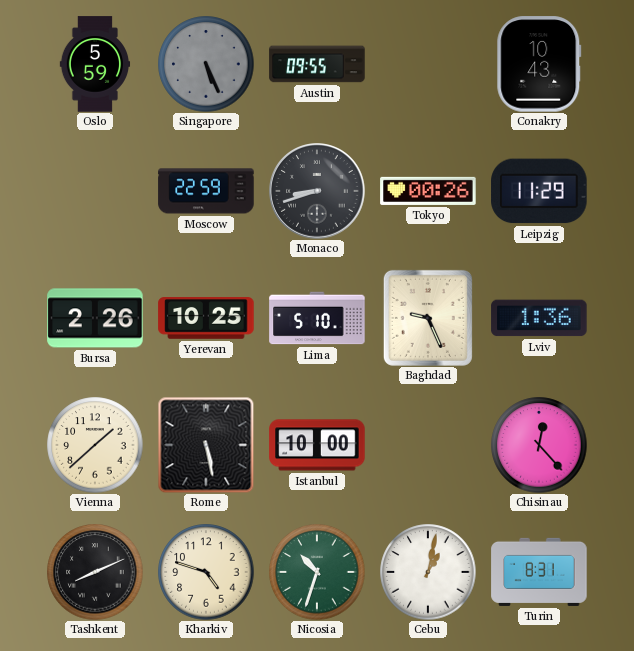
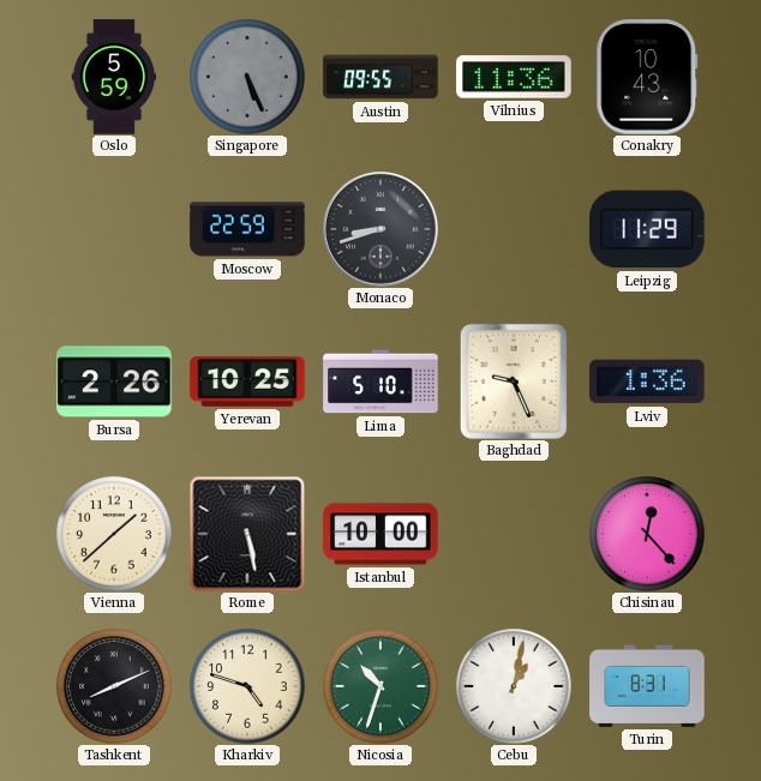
Vilnius: none -> 11:36 (514, 77)
Tokyo: 00:26 -> none (428, 191)
